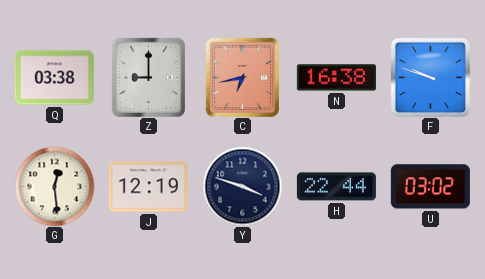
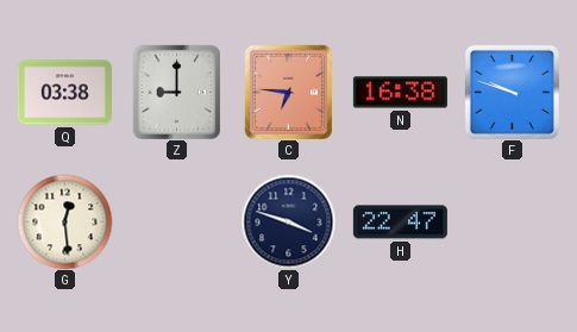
C: 6:43 -> 6:46 (288, 92)
J: 12:19 -> none (148, 187)
H: 22:44 -> 22:47 (400, 223)
U: 03:02 -> none (430, 187)
